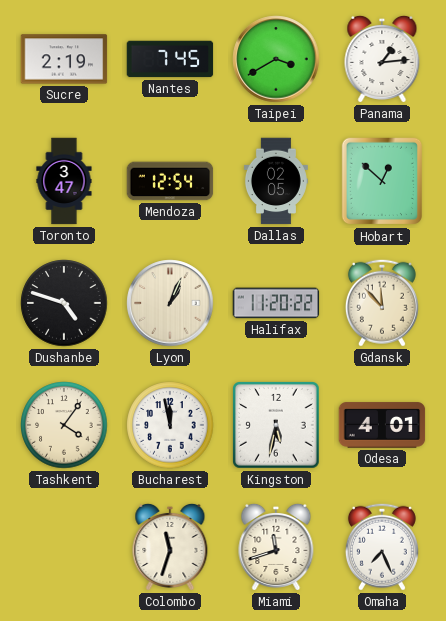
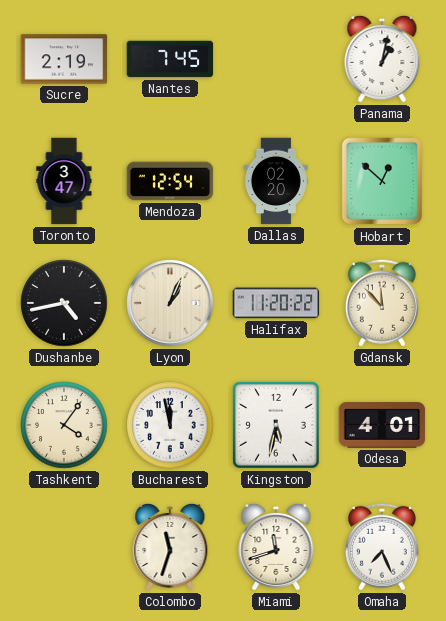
Taipei: 3:40 -> none (276, 59)
Panama: 1:14 -> 1:02 (382, 59)
Dallas: 02:05 -> 02:20 (276, 181)
Dushanbe: 4:48 -> 4:43 (64, 303)
